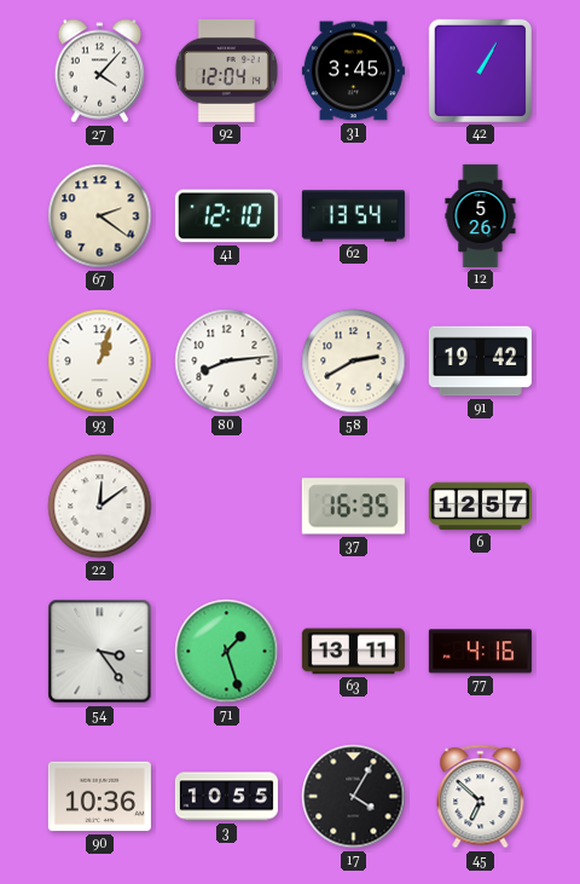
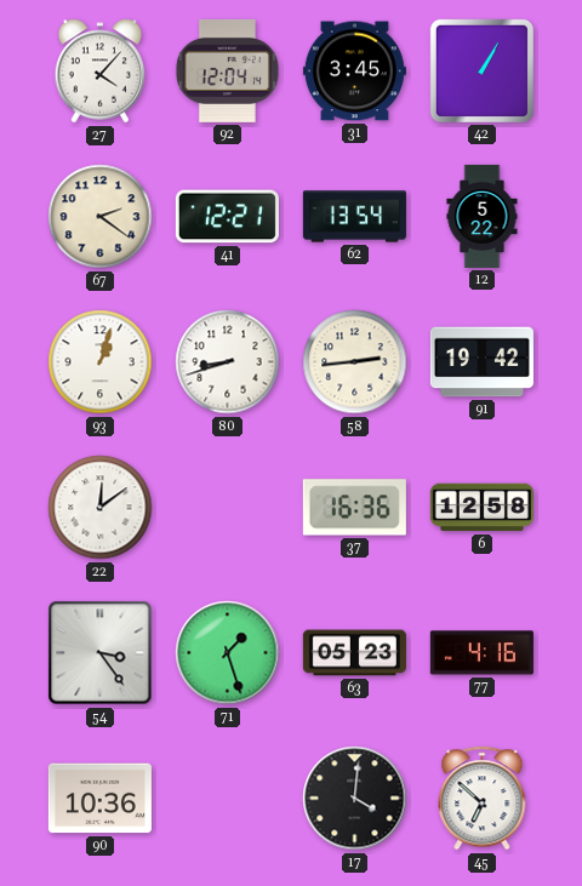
41: 12:10 -> 12:21 (227, 217)
12: 5:26 -> 5:22 (483, 216)
80: 8:14 -> 8:42 (228, 362)
58: 2:40 -> 2:44 (355, 362)
37: 16:35 -> 16:36 (354, 508)
6: 12:57 -> 12:58 (481, 508)
63: 13:11 -> 05:23 (354, 653)
3: 10:55 -> none (226, 797)
17: 4:05 -> 4:01 (355, 799)
